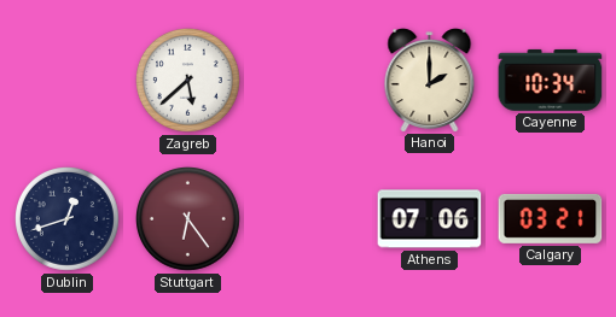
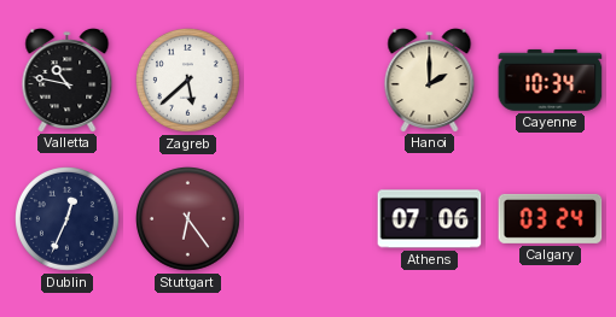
Valletta: none -> 10:47 (68, 81)
Dublin: 12:42 -> 12:34 (68, 219)
Calgary: 03:21 -> 03:24 (551, 218)
